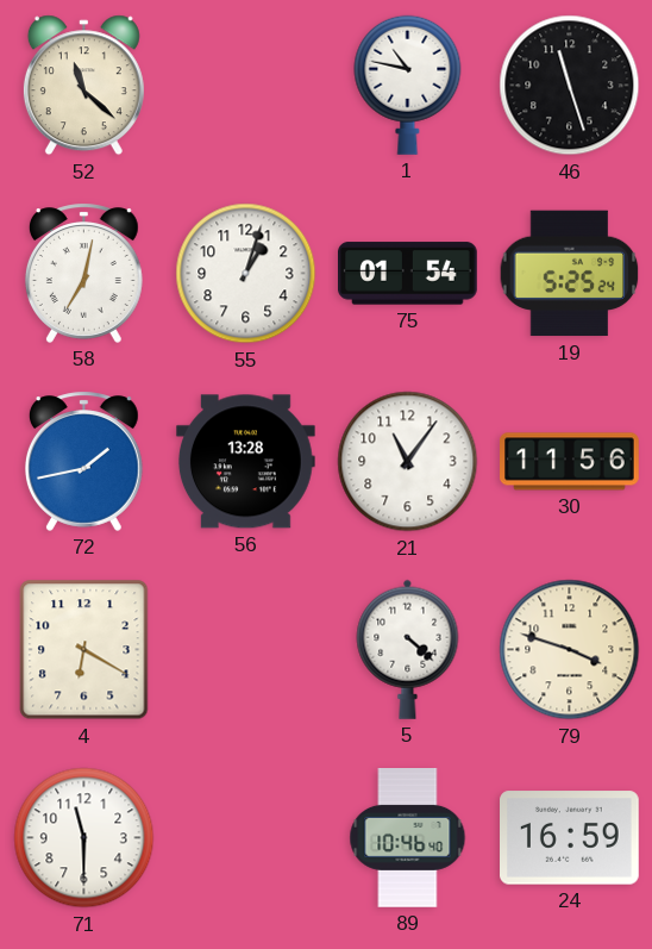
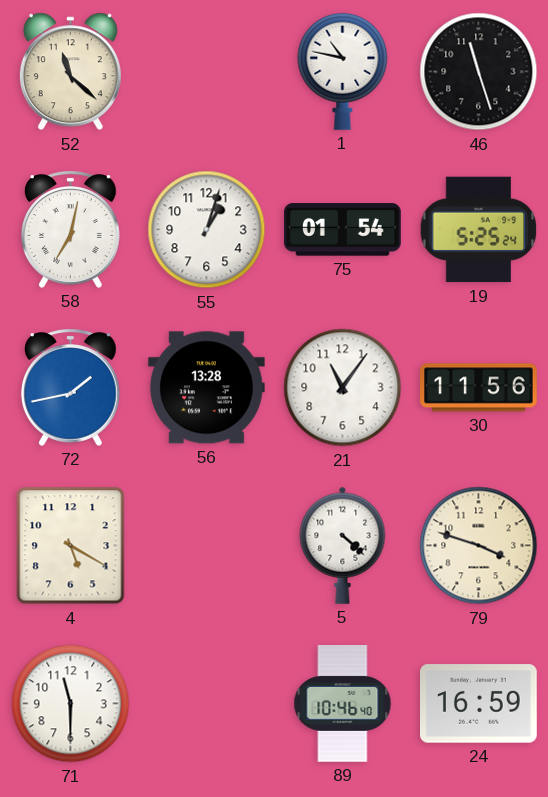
4: 6:20 -> 5:20 (71, 546)
